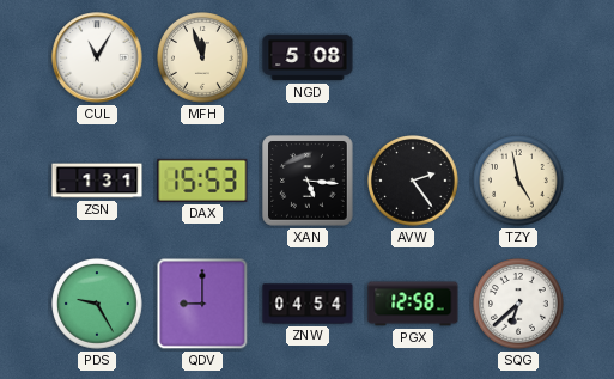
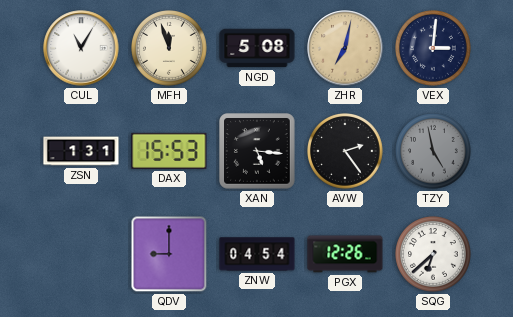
ZHR: none -> 7:02 (345, 48)
VEX: none -> 3:01 (434, 49)
TZY dial: cream -> grey (434, 152)
PDS: 9:25 -> none (98, 305)
PGX: 12:58 -> 12:26 (345, 254)
